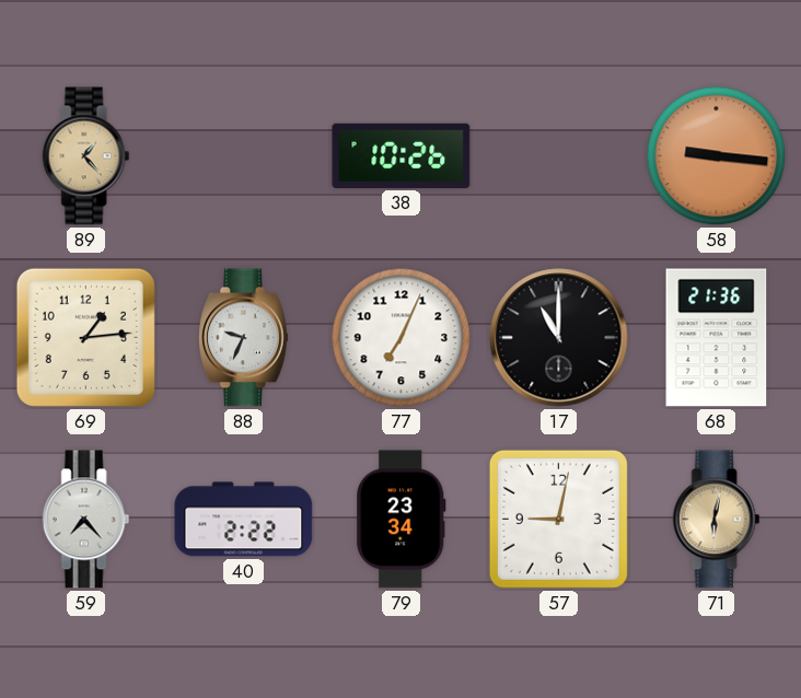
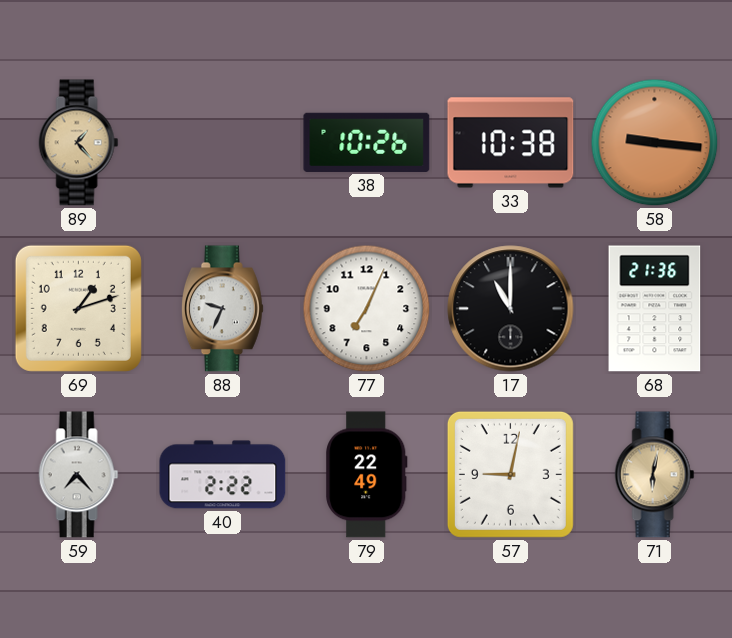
33: none -> 10:38 (511, 143)
69: 1:14 -> 1:12 (78, 308)
79: 23:34 -> 22:49 (367, 475)
